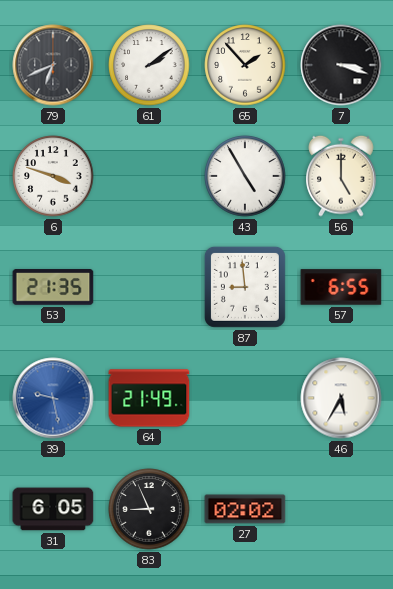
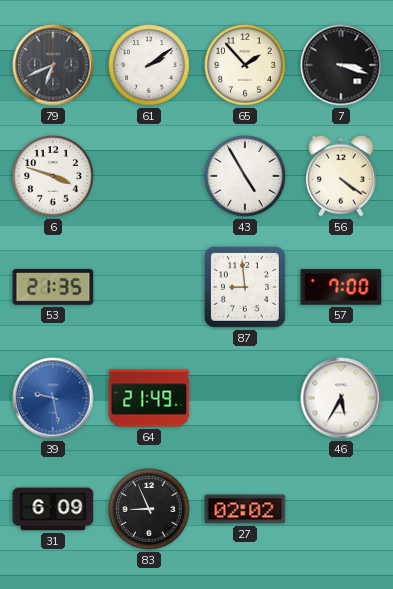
56: 5:00 -> 4:21 (341, 176)
57: 6:55 -> 7:00 (341, 287)
31: 6:05 -> 6:09 (53, 509)
